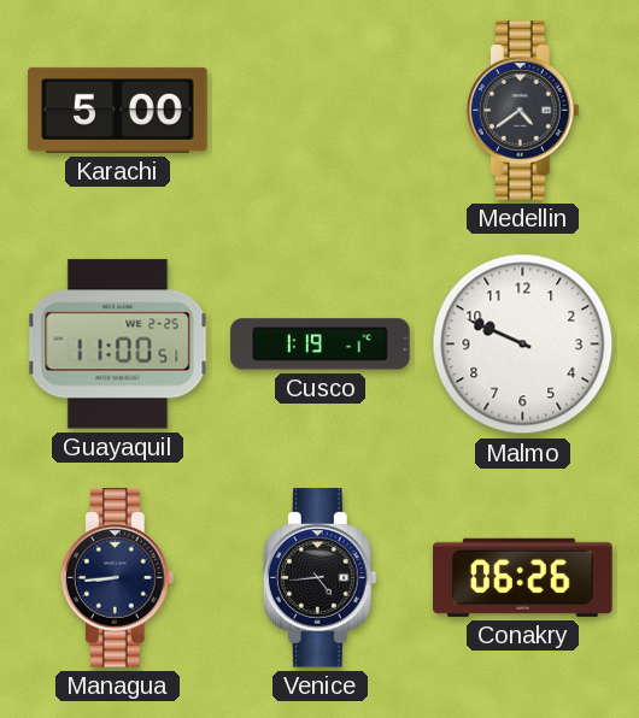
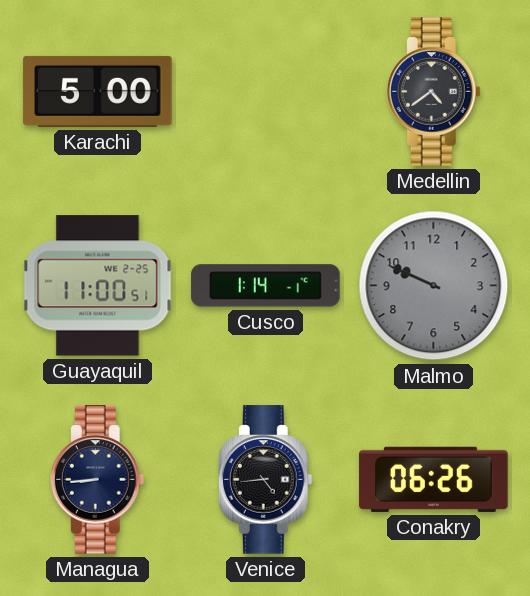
Cusco: 1:19 -> 1:14 (266, 286)
Malmo dial: white -> grey (434, 286)
